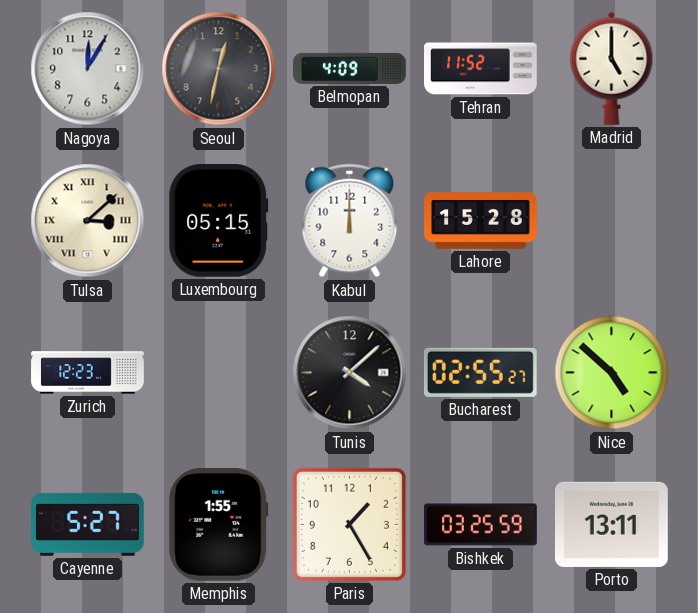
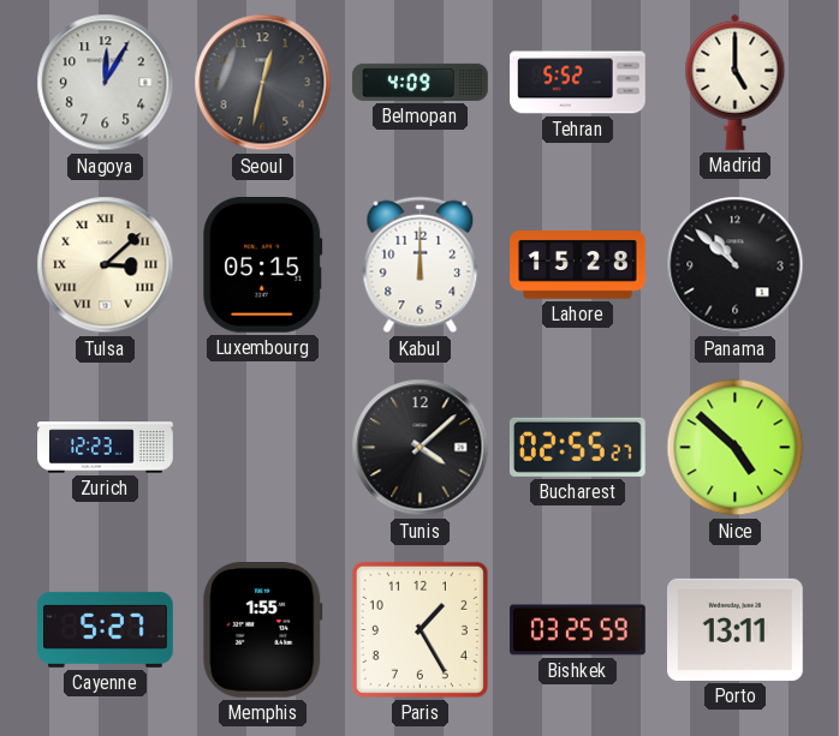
Tehran: 11:52 -> 5:52 (578, 83)
Panama: none -> 10:52 (736, 265)
